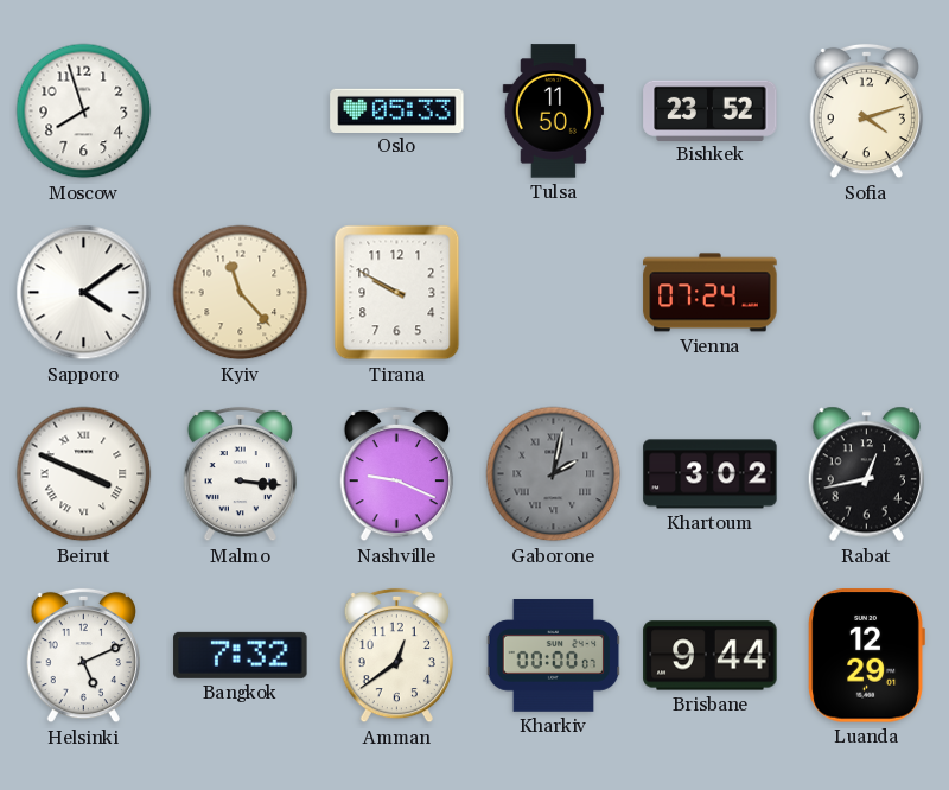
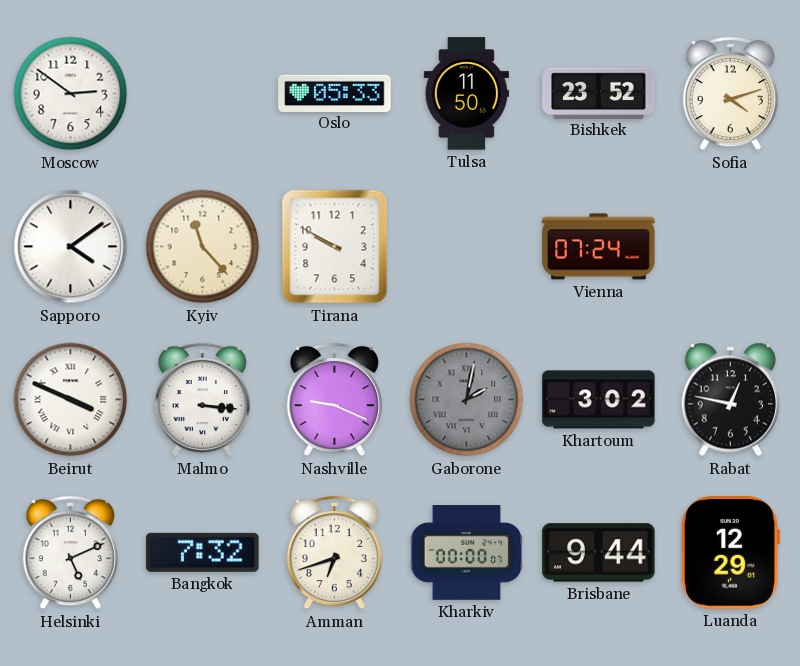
Moscow: 7:57 -> 2:51 (71, 94)
Rabat: 12:43 -> 12:47 (730, 400)
Amman: 12:39 -> 6:42 (334, 553)
